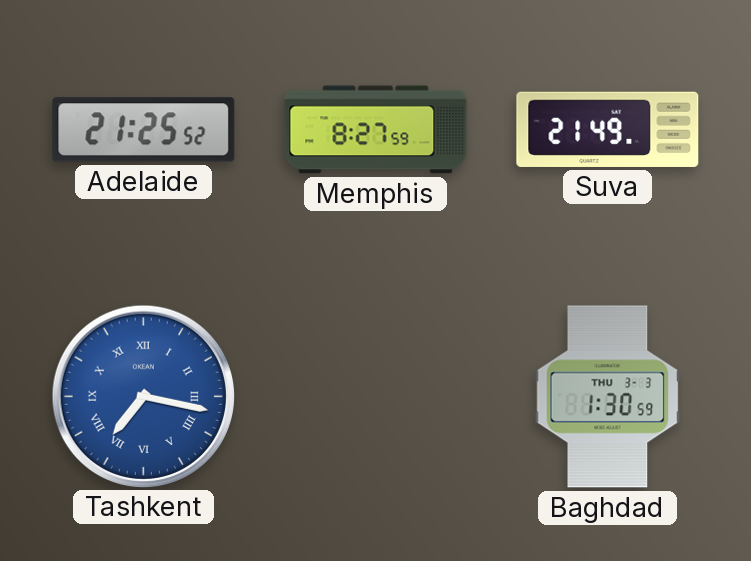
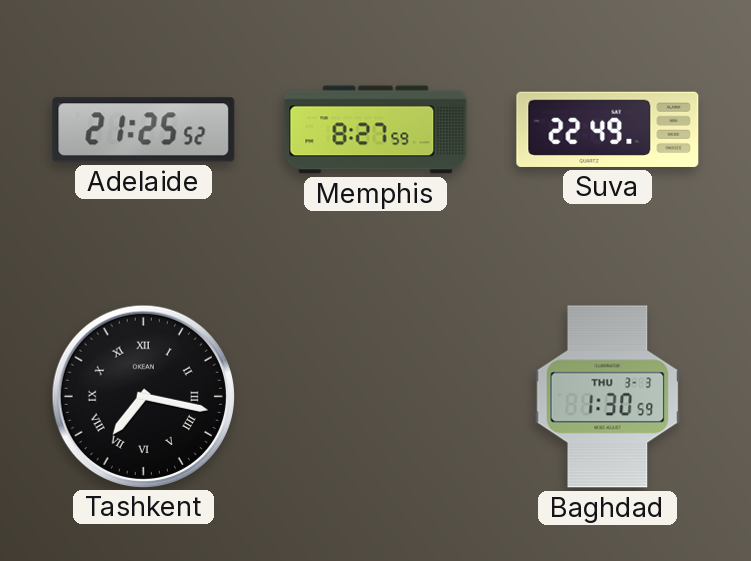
Suva: 21:49 -> 22:49 (608, 129)
Tashkent dial: blue -> black (143, 396)
